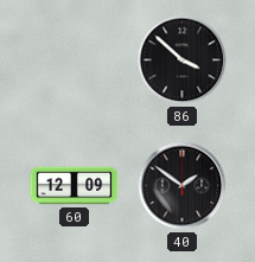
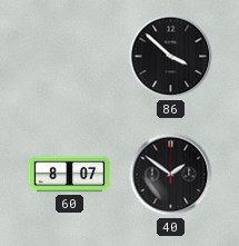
60: 12:09 -> 8:07 (70, 175)
